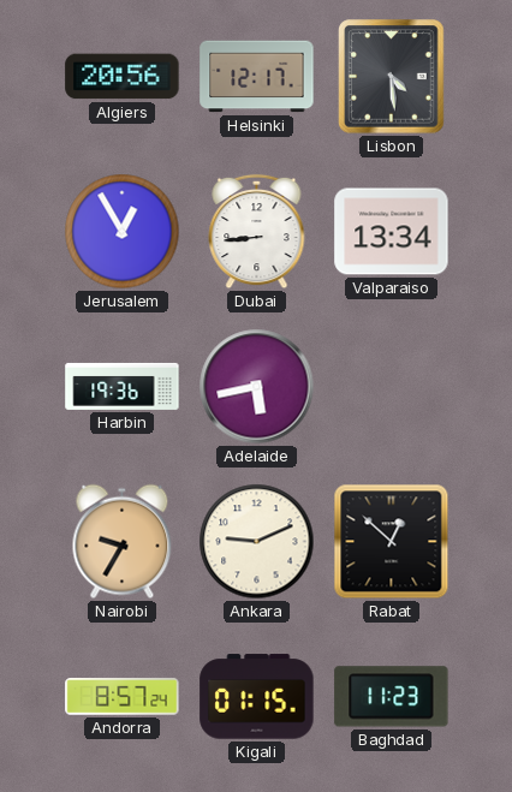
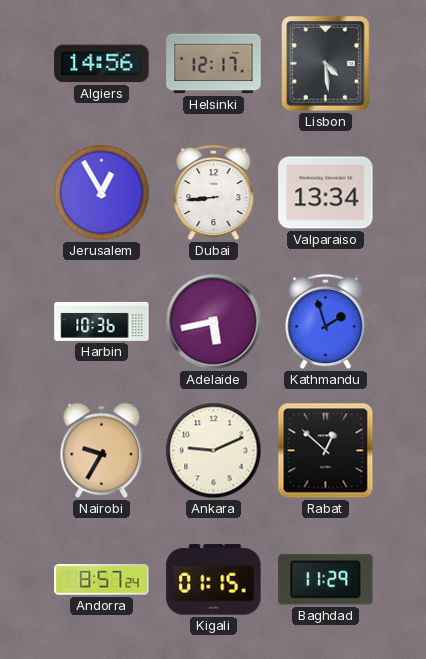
Algiers: 20:56 -> 14:56 (102, 64)
Harbin: 19:36 -> 10:36 (102, 321)
Kathmandu: none -> 1:57 (326, 322)
Baghdad: 11:23 -> 11:29 (326, 580)
